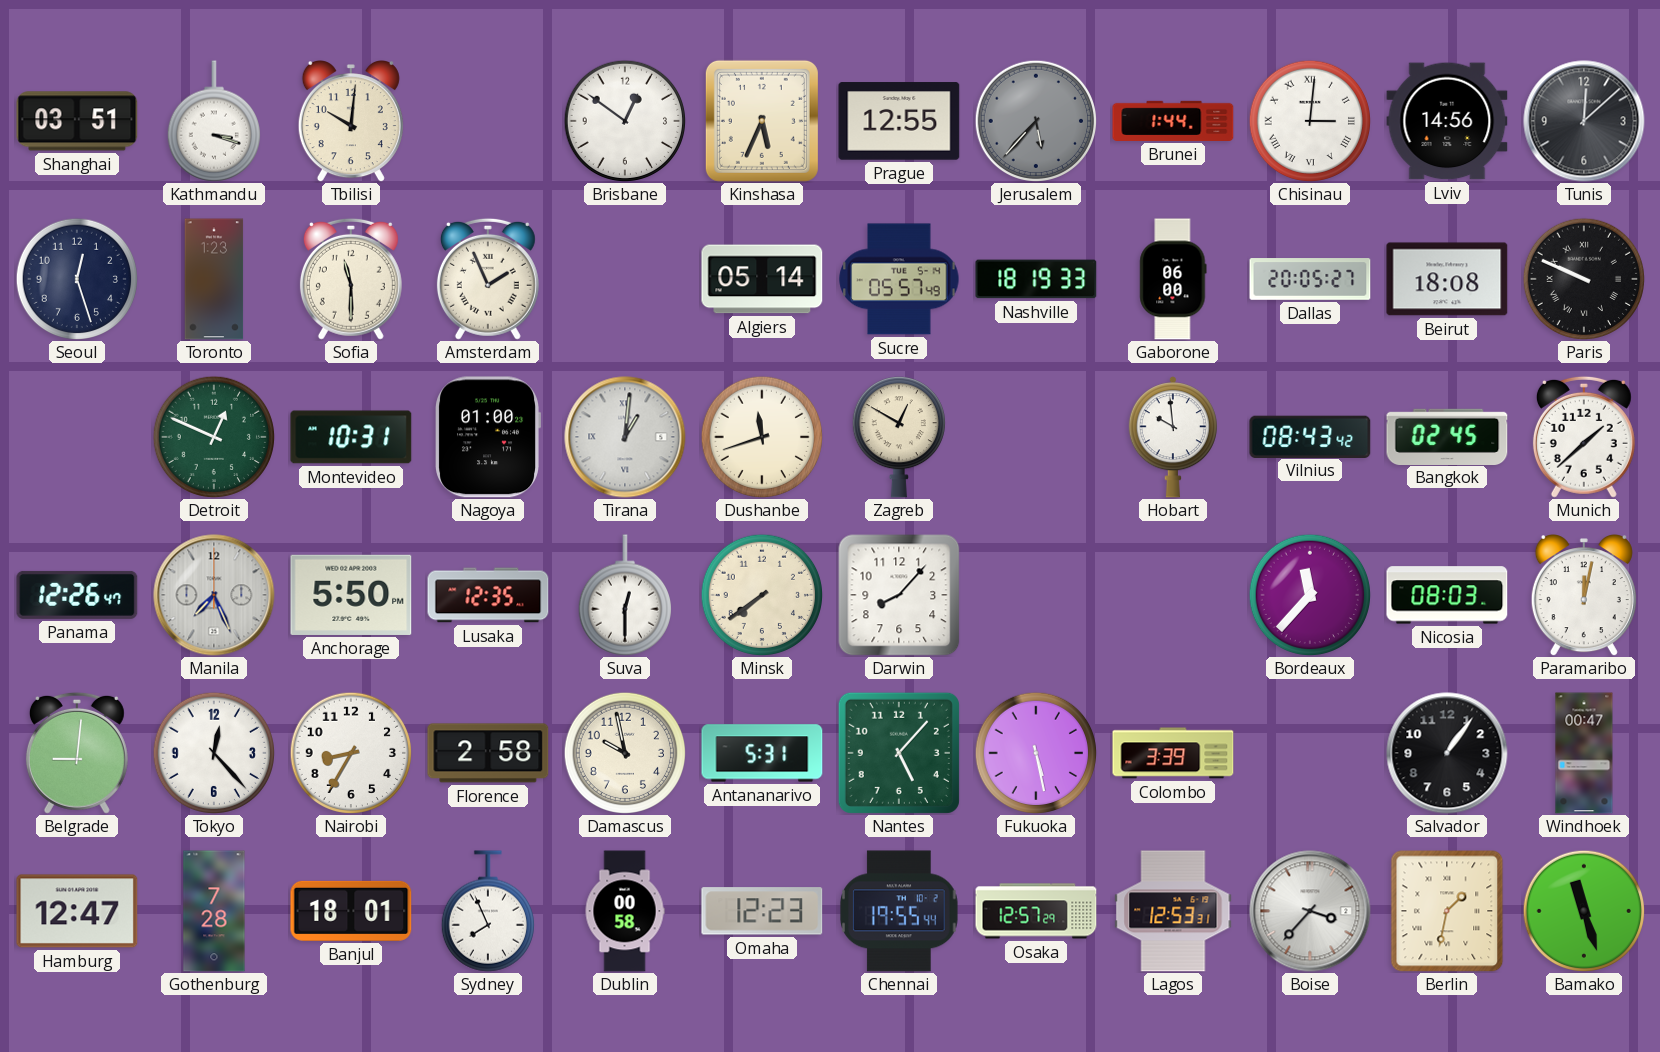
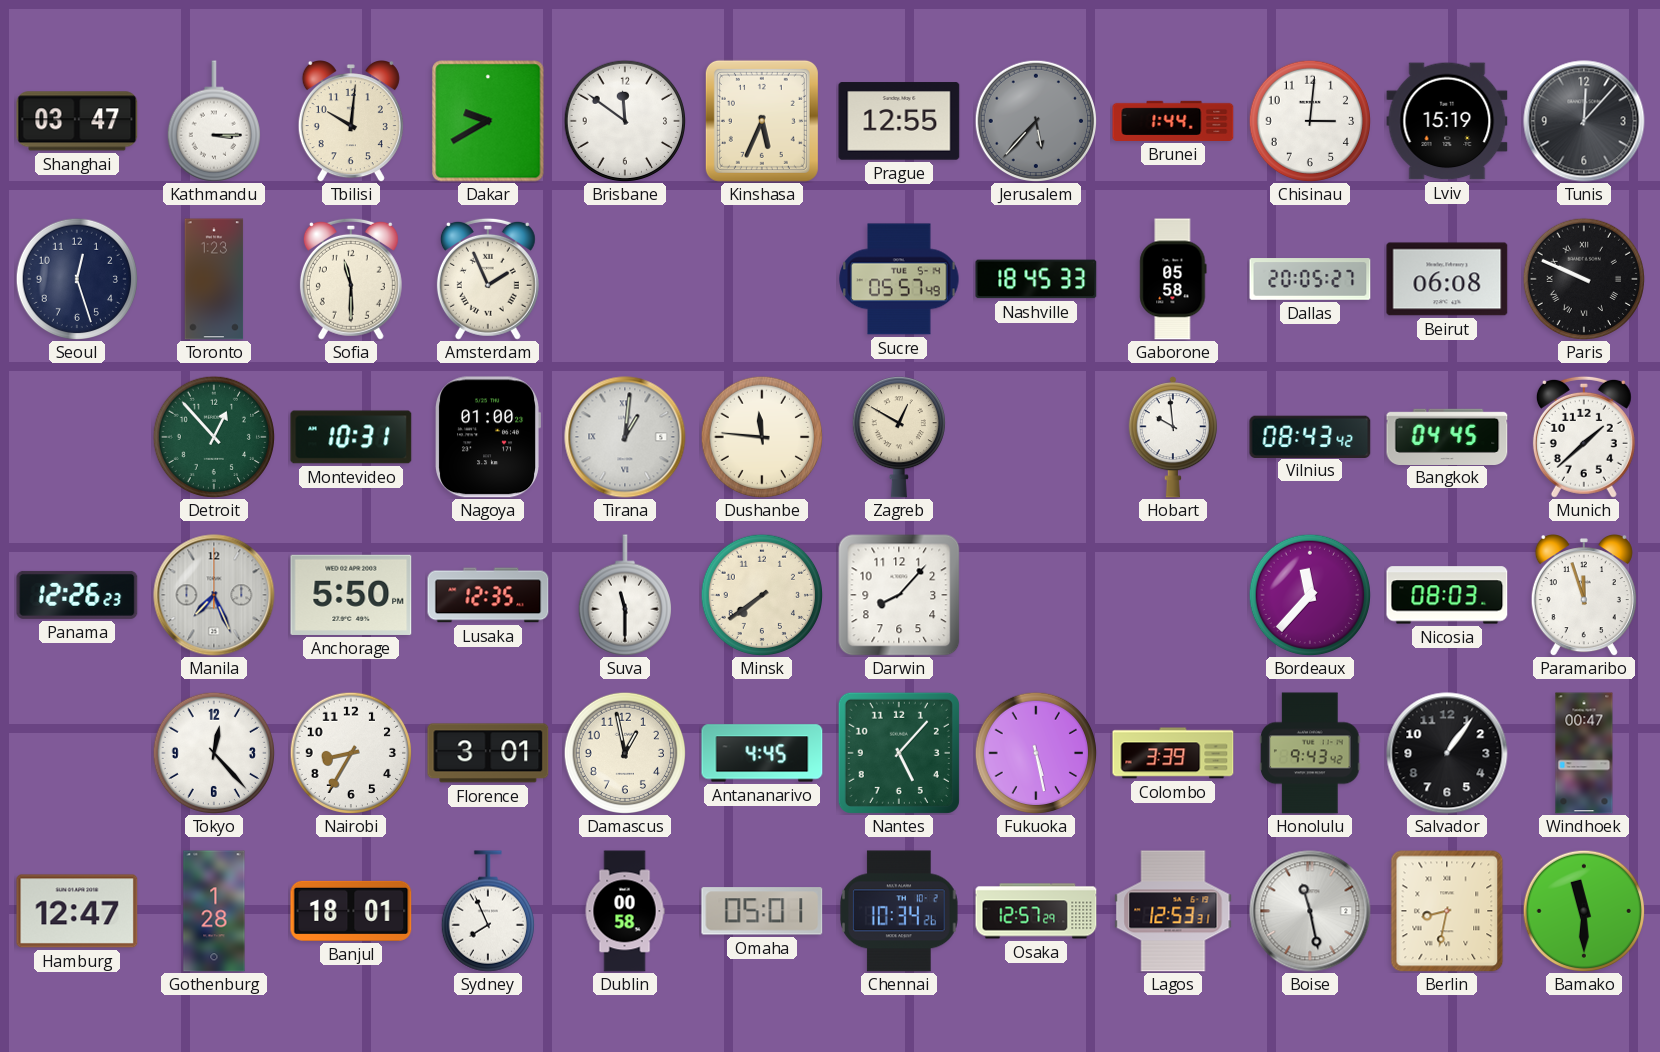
Shanghai: 03:51 -> 03:47 (77, 121)
Kathmandu: 3:18 -> 3:15 (214, 121)
Dakar: none -> 9:40 (488, 121)
Brisbane: 12:51 -> 11:51 (624, 120)
Chisinau numerals: Roman -> Arabic (1309, 120)
Lviv: 14:56 -> 15:19 (1447, 121)
Tunis: 12:08 -> 12:07 (1584, 121)
Algiers: 05:14 -> none (762, 279)
Nashville: 18:19 -> 18:45 (1036, 279)
Gaborone: 06:00 -> 05:58 (1173, 279)
Beirut: 18:08 -> 06:08 (1447, 279)
Detroit: 12:49 -> 12:53 (213, 436)
Dushanbe: 11:42 -> 11:46 (761, 436)
Bangkok: 02:45 -> 04:45 (1447, 436)
Panama: 12:26:47 -> 12:26:23 (77, 595)
Suva: 12:30 -> 11:30 (625, 595)
Paramaribo: 12:02 -> 11:57 (1584, 596)
Belgrade: 9:01 -> none (77, 753)
Florence: 2:58 -> 3:01 (488, 753)
Damascus: 9:58 -> 12:58 (624, 752)
Antananarivo: 5:31 -> 4:45 (762, 753)
Honolulu: none -> 9:43 (1310, 753)
Gothenburg: 7:28 -> 1:28 (214, 911)
Omaha: 12:23 -> 05:01 (762, 911)
Chennai: 19:55 -> 10:34 (899, 911)
Boise: 3:37 -> 11:28 (1310, 911)
Berlin: 1:32 -> 8:32 (1447, 911)
Bamako: 11:27 -> 11:30 (1583, 910)
